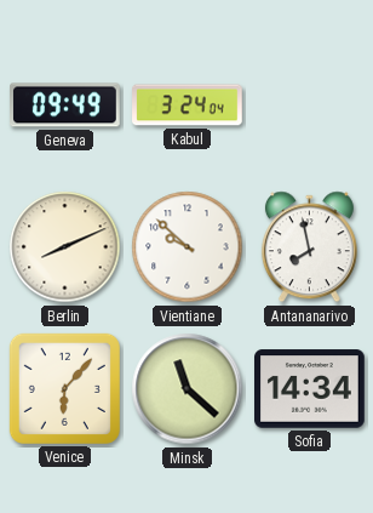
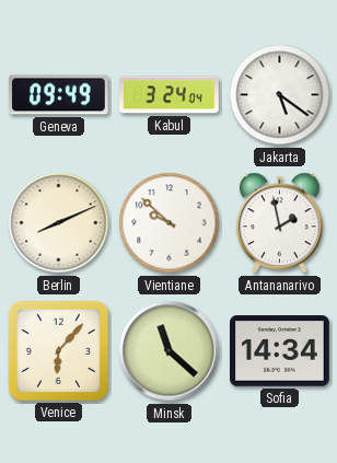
Jakarta: none -> 5:21 (280, 95)
Antananarivo: 7:58 -> 1:58 (279, 223)
